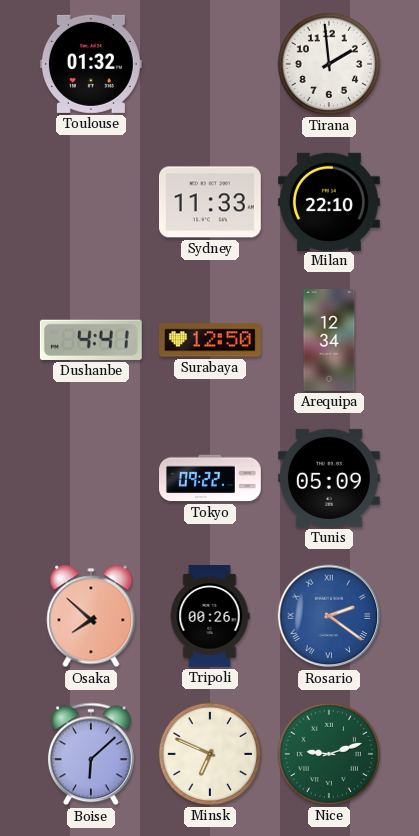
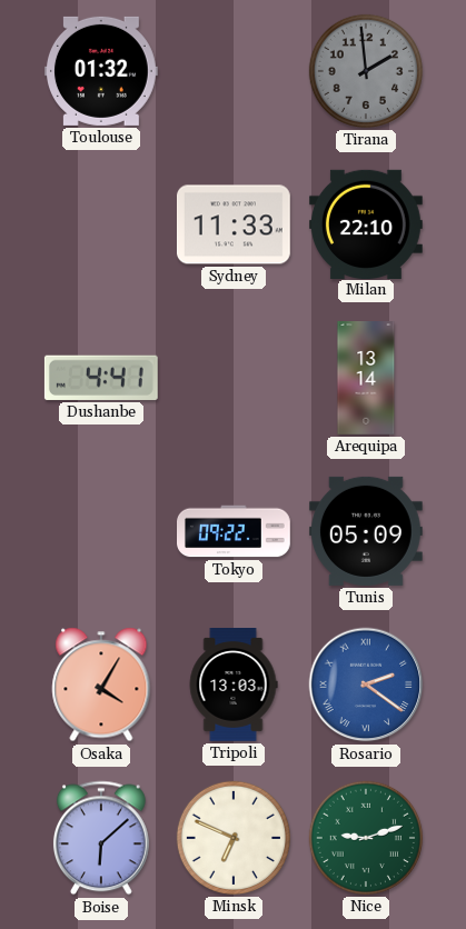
Tirana dial: white -> grey (366, 71)
Surabaya: 12:50 -> none (210, 340)
Arequipa: 12:34 -> 13:14 (366, 379)
Osaka: 7:52 -> 4:05 (101, 685)
Tripoli: 00:26 -> 13:03 (234, 686)
